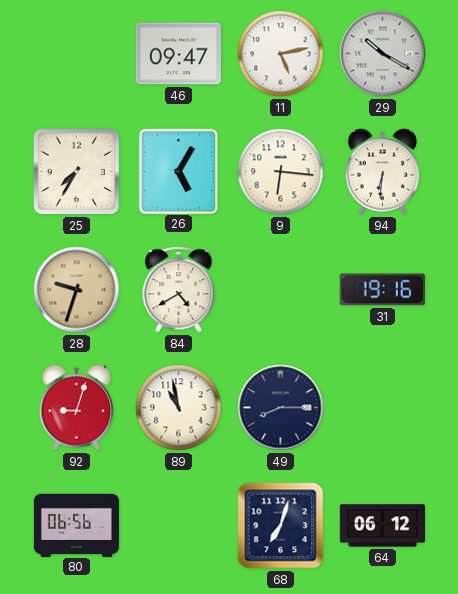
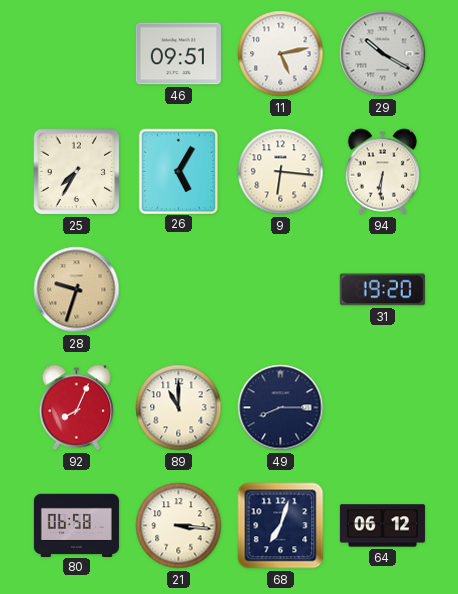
46: 09:47 -> 09:51 (178, 54)
84: 4:40 -> none (179, 290)
31: 19:16 -> 19:20 (382, 290)
92: 9:03 -> 8:04 (77, 408)
89: 10:58 -> 11:00 (179, 408)
80: 06:56 -> 06:58 (76, 525)
21: none -> 3:16 (179, 526)
